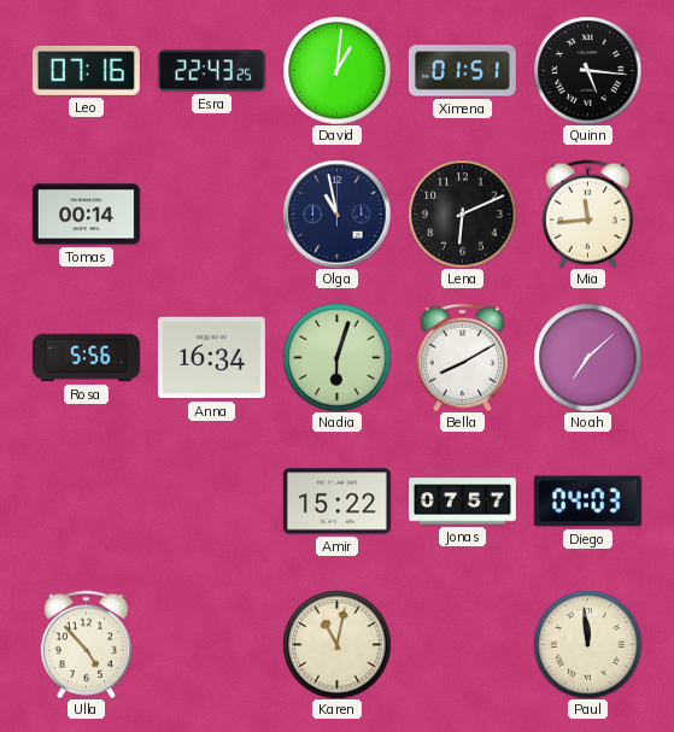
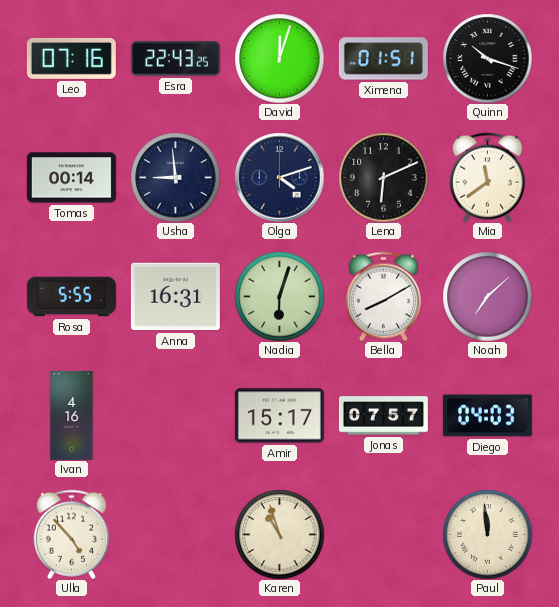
David: 1:01 -> 12:03 (279, 58)
Quinn: 5:16 -> 10:18 (487, 58)
Usha: none -> 8:59 (175, 177)
Olga: 10:58 -> 4:12 (279, 177)
Mia: 11:44 -> 11:39 (487, 177)
Rosa: 5:56 -> 5:55 (71, 297)
Anna: 16:34 -> 16:31 (175, 297)
Ivan: none -> 4:16 (72, 415)
Amir: 15:22 -> 15:17 (279, 416)
Karen: 11:02 -> 10:57 (279, 534)
